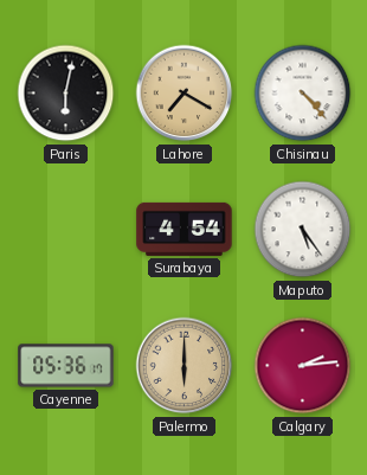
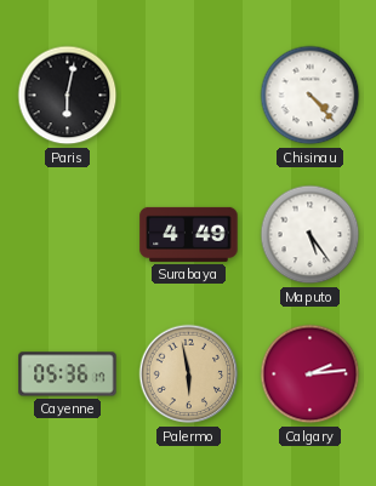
Lahore: 7:20 -> none (185, 94)
Surabaya: 4:54 -> 4:49 (189, 234)
Palermo: 6:00 -> 5:58 (189, 374)
